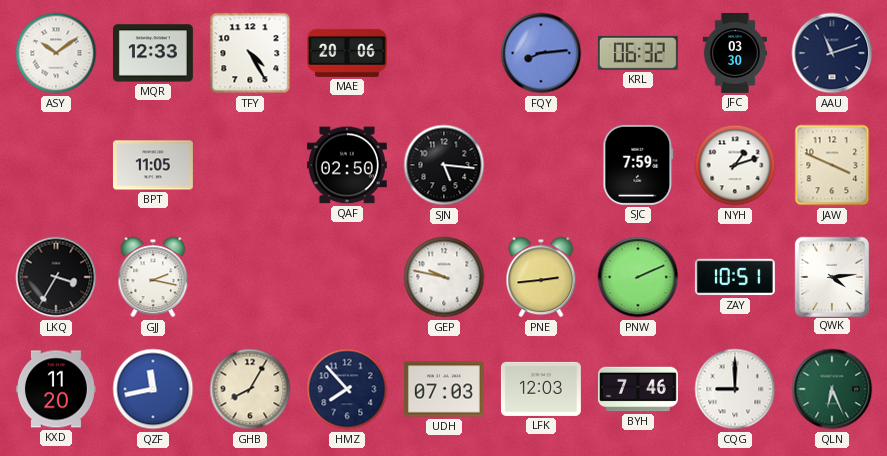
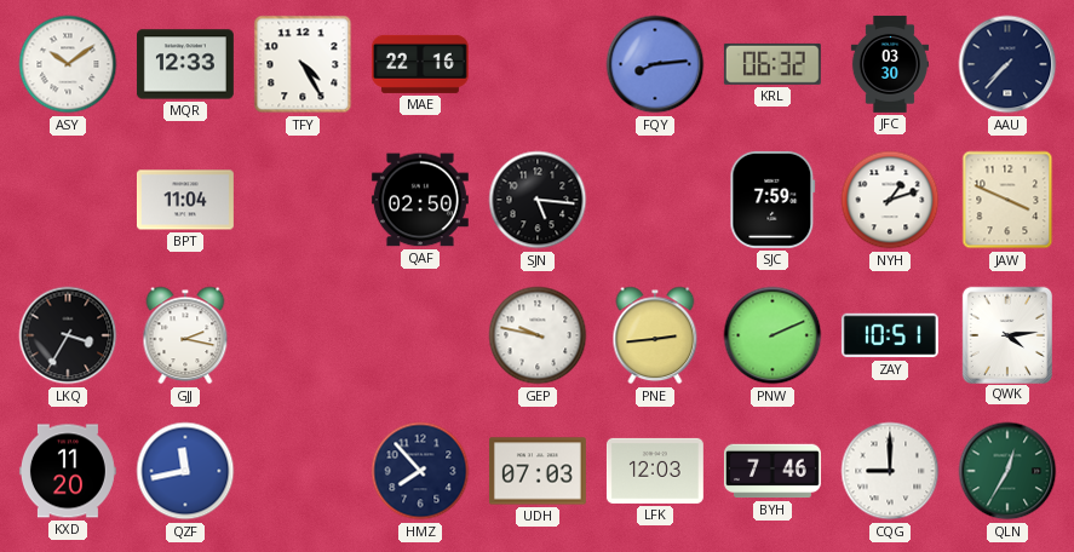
MAE: 20:06 -> 22:16 (420, 64)
AAU: 11:12 -> 7:37 (1007, 64)
BPT: 11:05 -> 11:04 (185, 200)
GHB: 8:05 -> none (250, 389)
QLN: 6:26 -> 12:35 (1007, 471)
